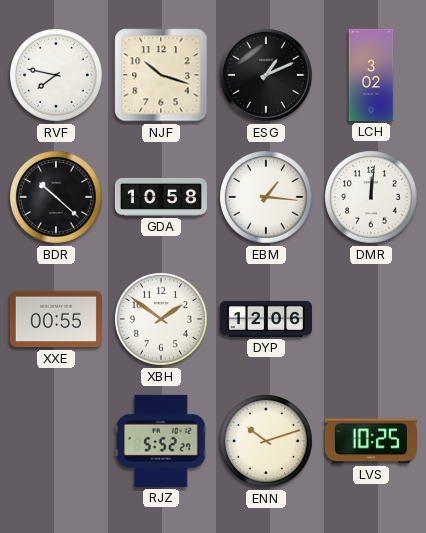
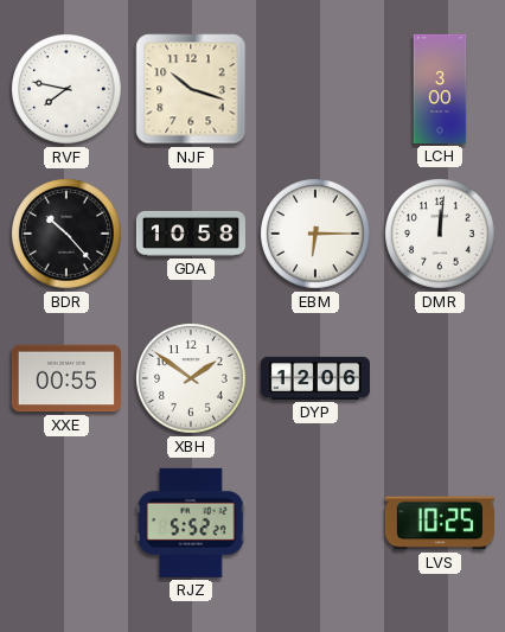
ESG: 1:11 -> none (266, 75)
LCH: 3:02 -> 3:00 (440, 89)
BDR: 10:22 -> 10:23 (68, 235)
EBM: 1:16 -> 6:15 (317, 235)
ENN: 10:12 -> none (267, 442)
